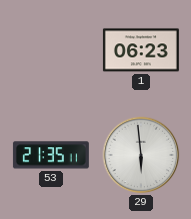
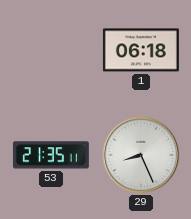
1: 06:23 -> 06:18 (141, 50)
29: 5:59 -> 8:26 (141, 155)
